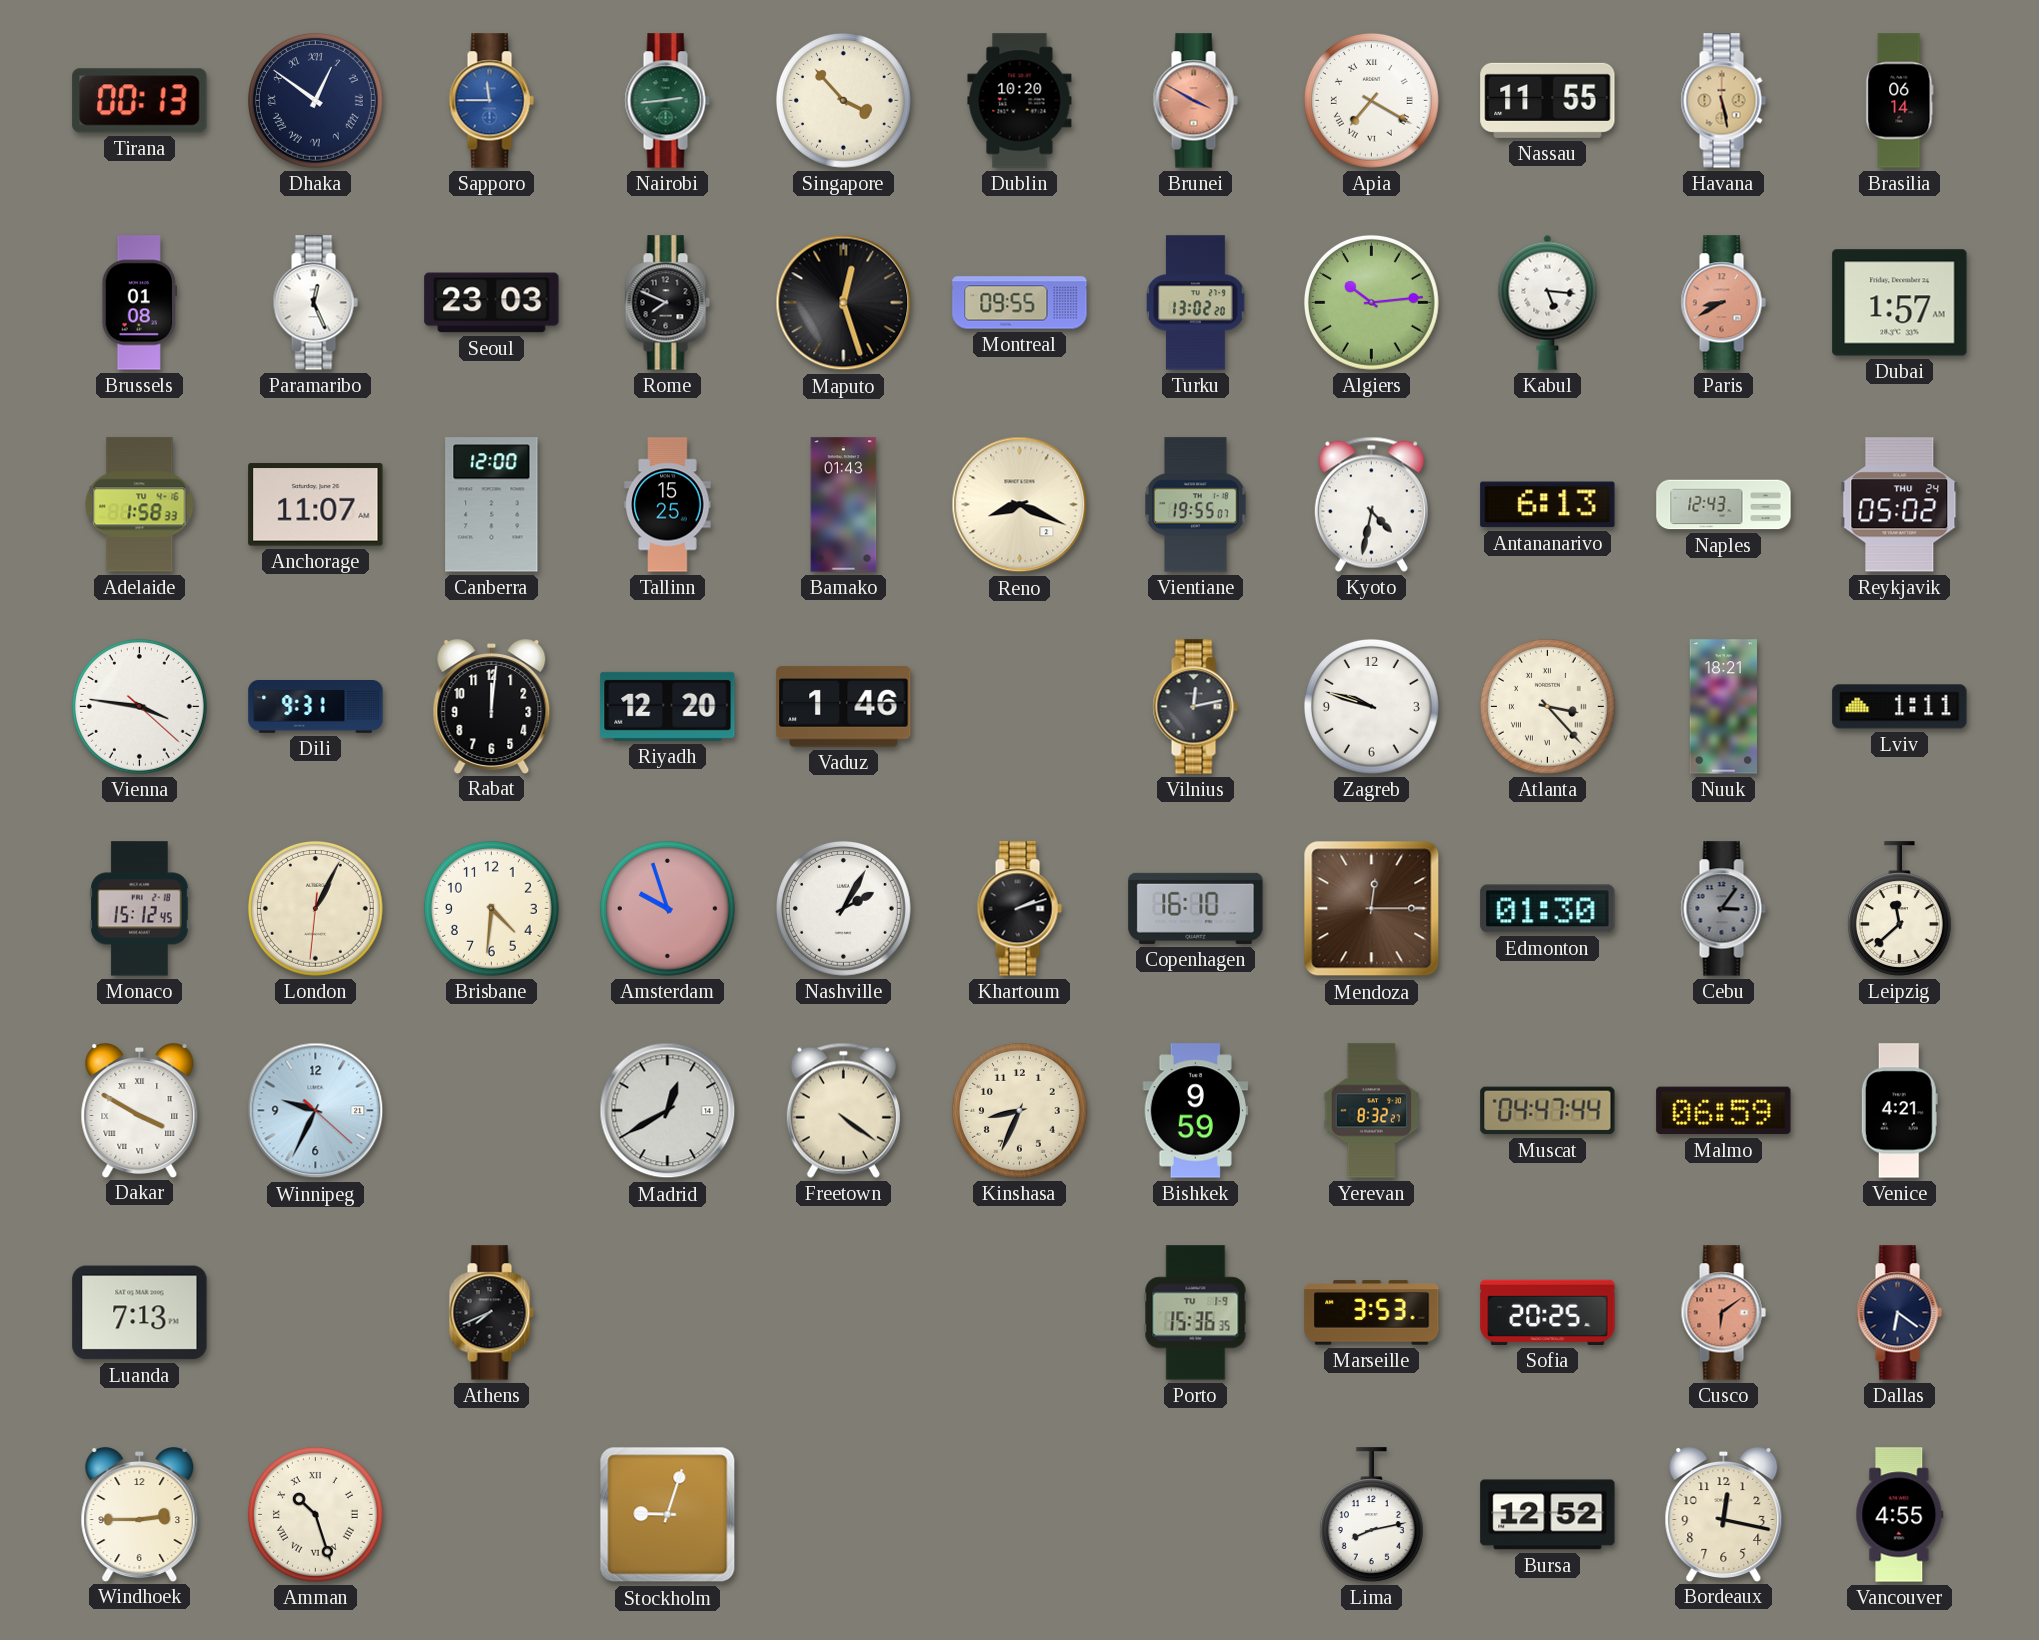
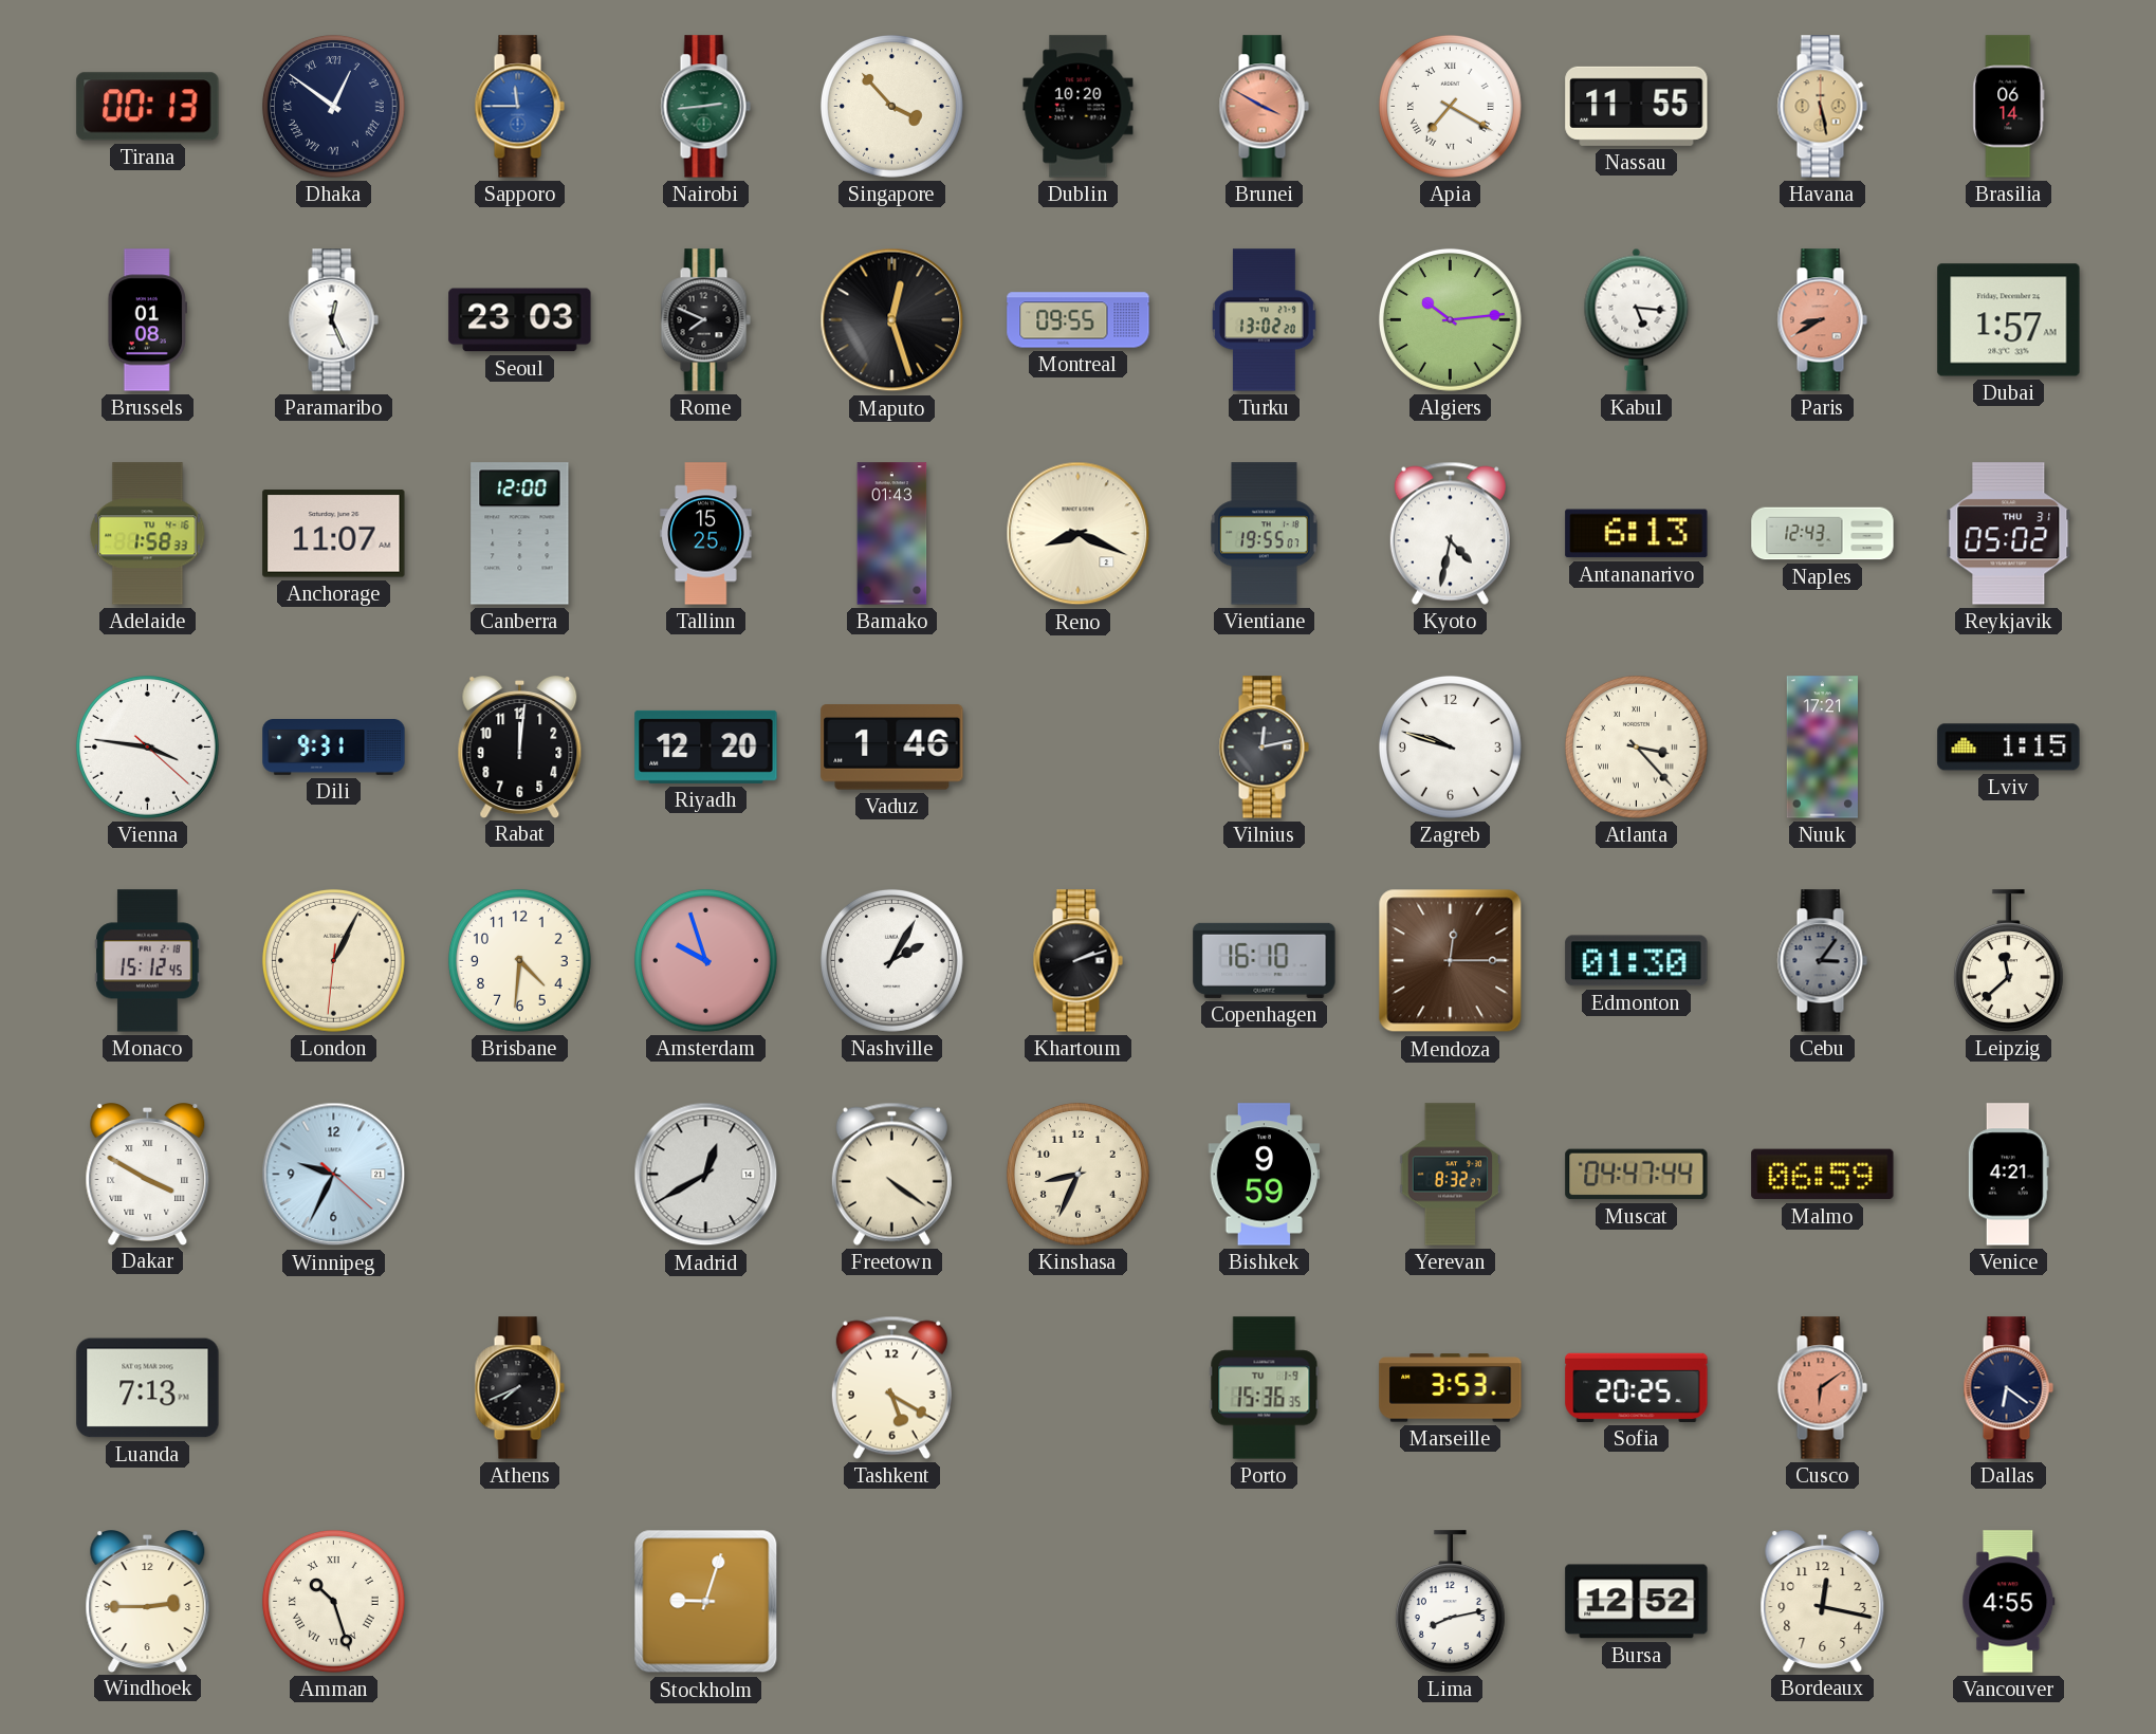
Reykjavik date: THU 24 -> THU 31 (2009, 534)
Nuuk: 18:21 -> 17:21 (1822, 748)
Lviv: 1:11 -> 1:15 (2009, 748)
Tashkent: none -> 5:20 (891, 1387)
